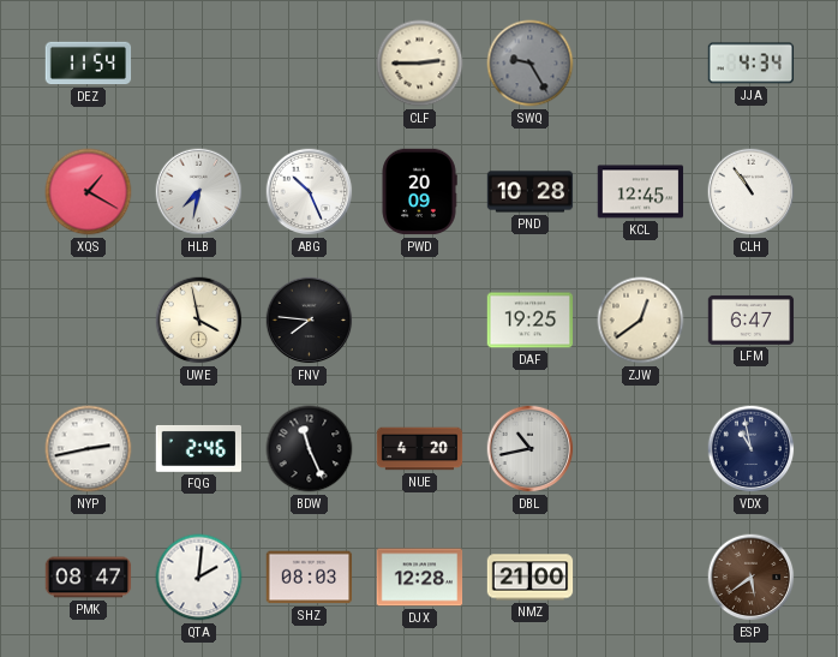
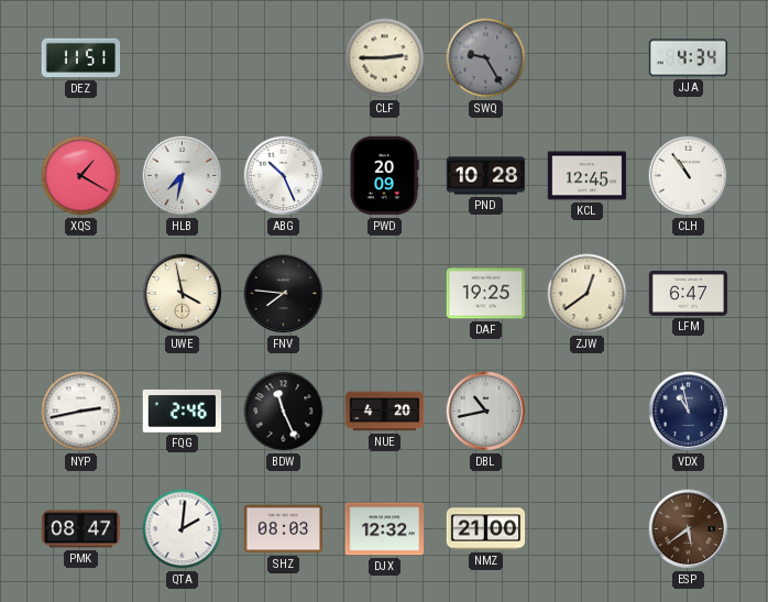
DEZ: 11:54 -> 11:51 (81, 58)
DJX: 12:28 -> 12:32 (385, 529)
